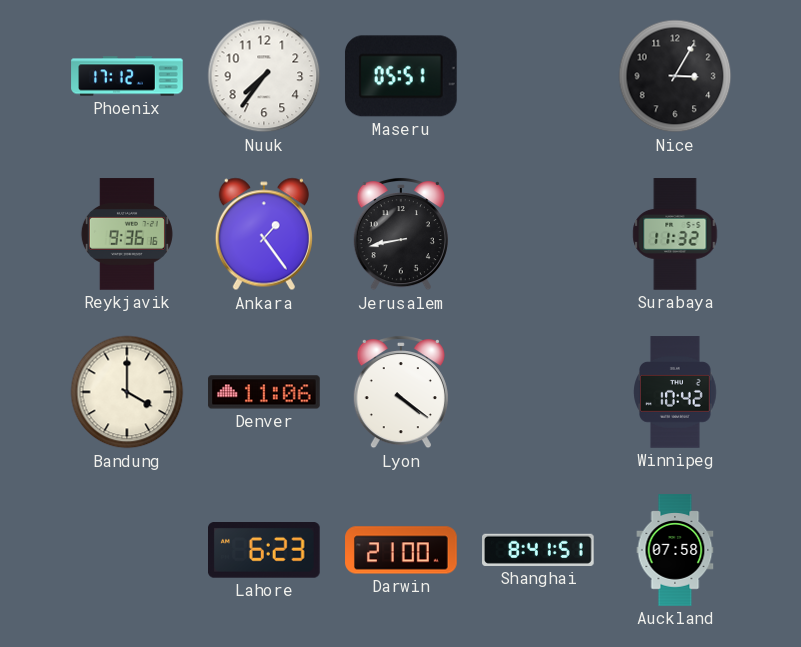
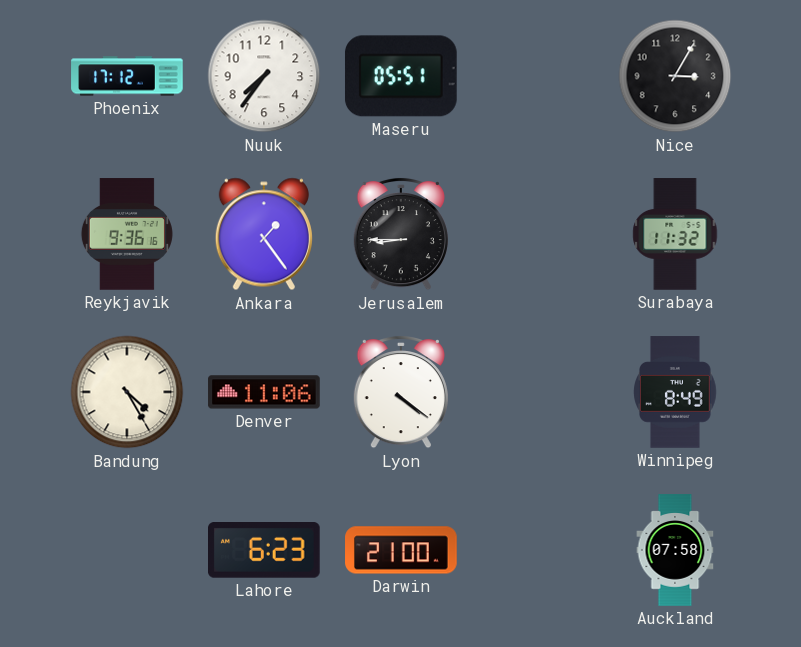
Jerusalem: 8:43 -> 8:45 (401, 234)
Bandung: 4:00 -> 4:25 (127, 392)
Winnipeg: 10:42 -> 8:49 (675, 392)
Shanghai: 8:41 -> none (538, 550)
